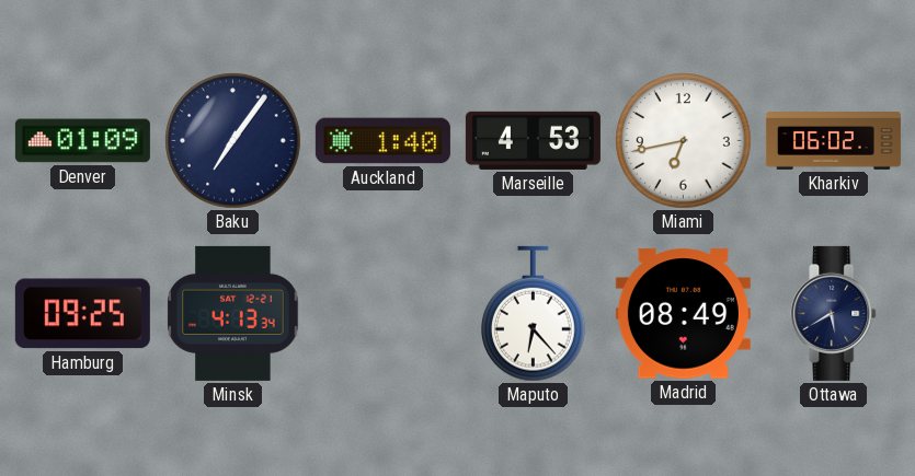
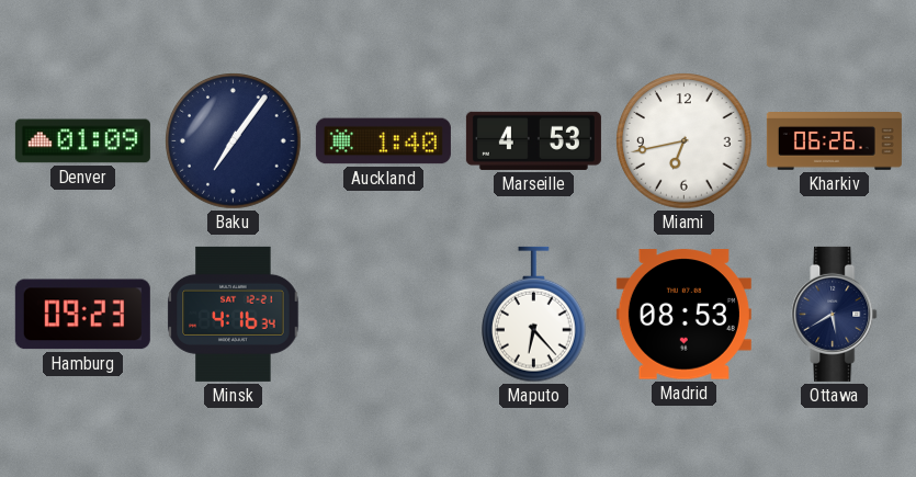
Kharkiv: 06:02 -> 06:26 (834, 141)
Hamburg: 09:25 -> 09:23 (82, 315)
Minsk: 4:13 -> 4:16 (234, 314)
Madrid: 08:49 -> 08:53 (683, 315)
